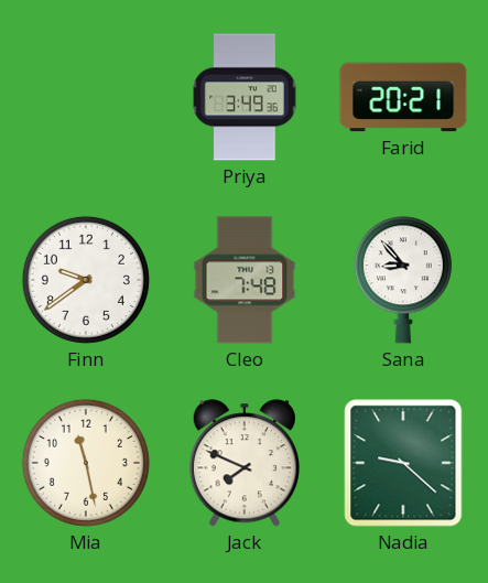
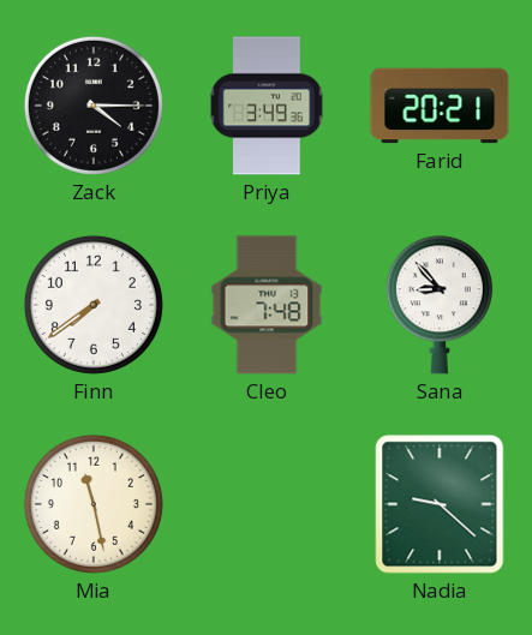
Zack: none -> 4:15 (94, 106)
Finn: 9:39 -> 7:39 (94, 305)
Jack: 7:49 -> none (243, 463)
